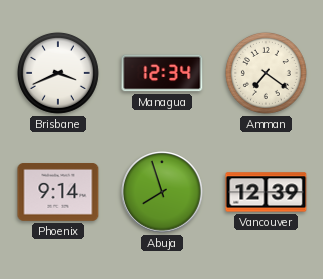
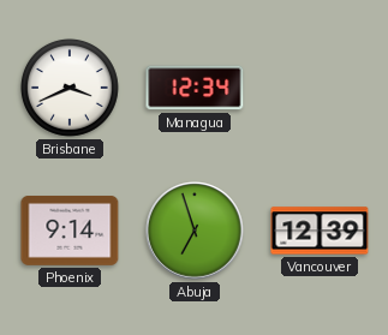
Amman: 7:21 -> none (266, 73)
Abuja: 7:57 -> 6:57 (195, 231)
